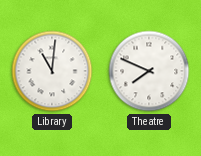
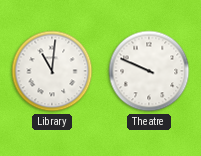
Theatre: 7:49 -> 9:49 (149, 71)
